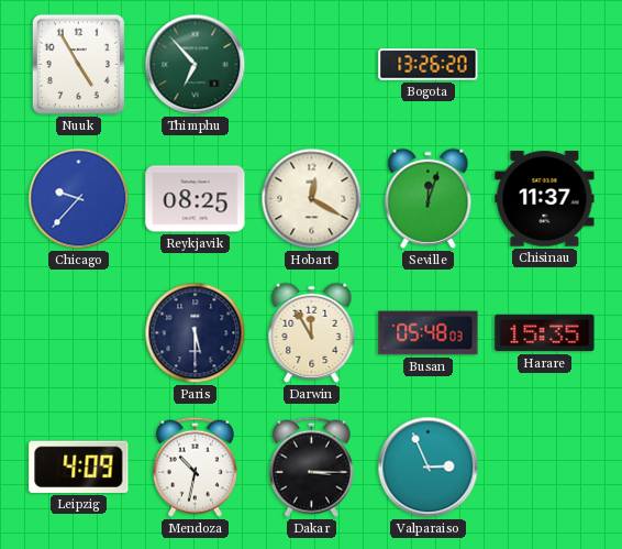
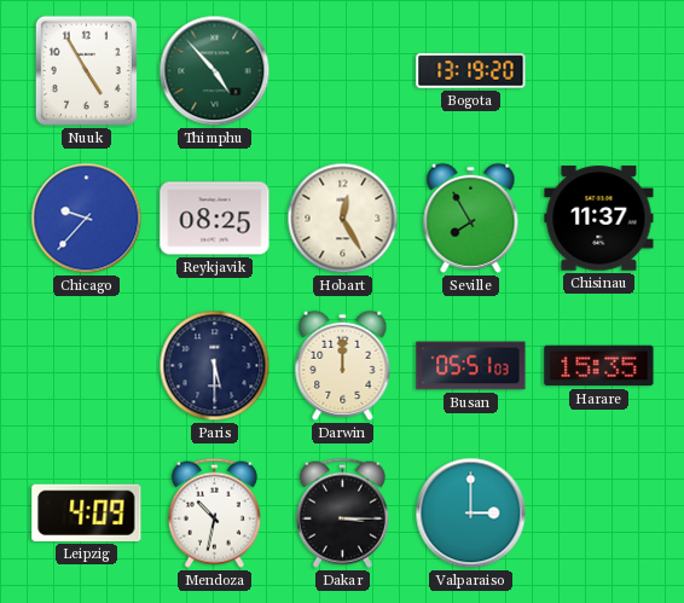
Thimphu: 6:53 -> 4:53 (215, 71)
Bogota: 13:26 -> 13:19 (471, 71)
Hobart: 12:20 -> 12:25 (343, 219)
Seville: 12:03 -> 7:55 (471, 218)
Darwin: 11:55 -> 12:00 (343, 365)
Busan: 05:48 -> 05:51 (471, 366)
Valparaiso: 2:56 -> 3:00 (471, 514)
